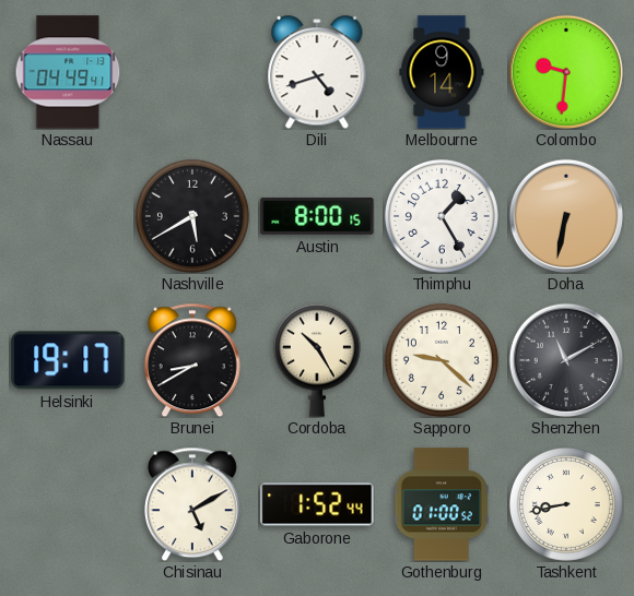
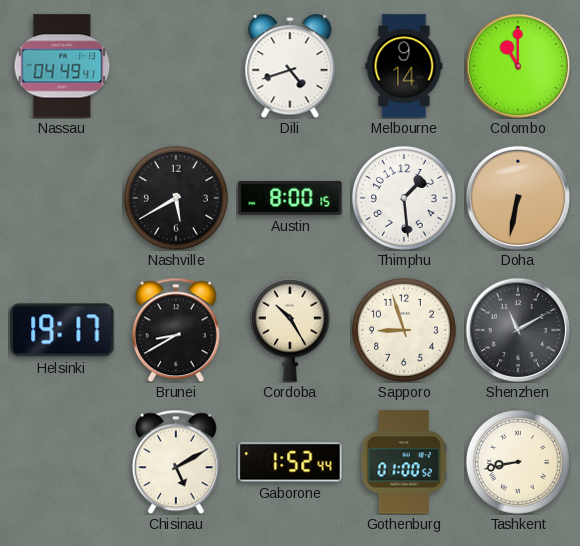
Colombo: 9:31 -> 11:00 (517, 65)
Thimphu: 1:25 -> 1:29 (404, 198)
Sapporo: 9:22 -> 8:57 (404, 330)
